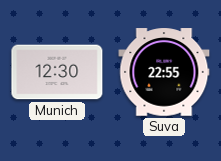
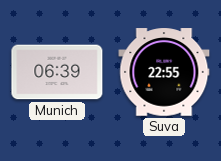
Munich: 12:30 -> 06:39 (57, 72)
